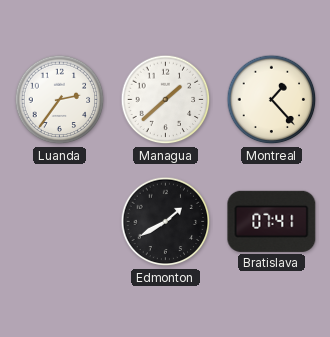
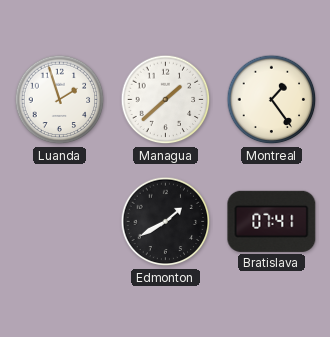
Luanda: 2:36 -> 1:57 (60, 100)
Montreal: 1:23 -> 1:24 (272, 100)
